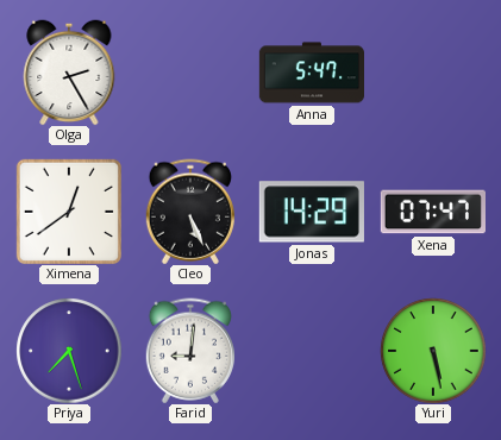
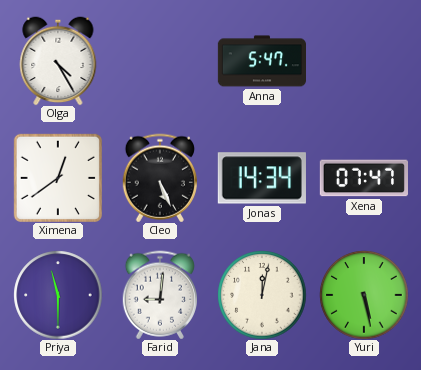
Olga: 2:25 -> 4:25 (58, 61)
Jonas: 14:29 -> 14:34 (262, 178)
Priya: 7:27 -> 11:30 (58, 295)
Jana: none -> 12:02 (262, 295)
